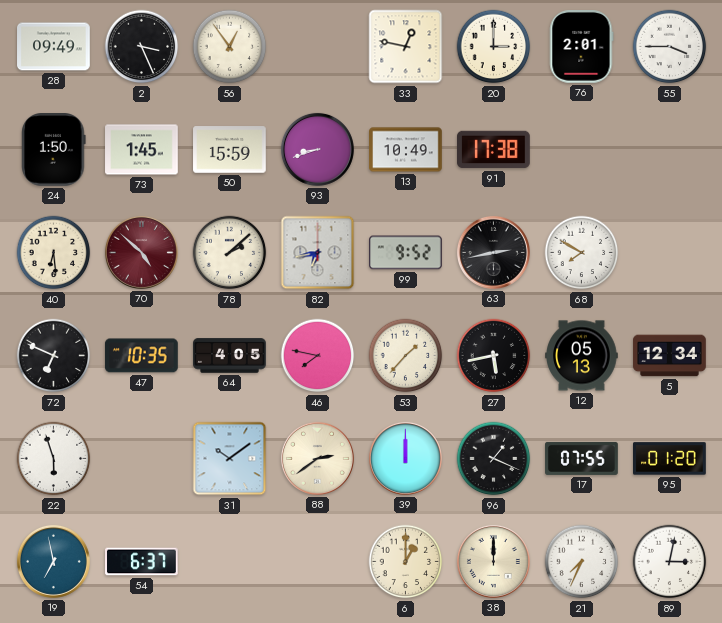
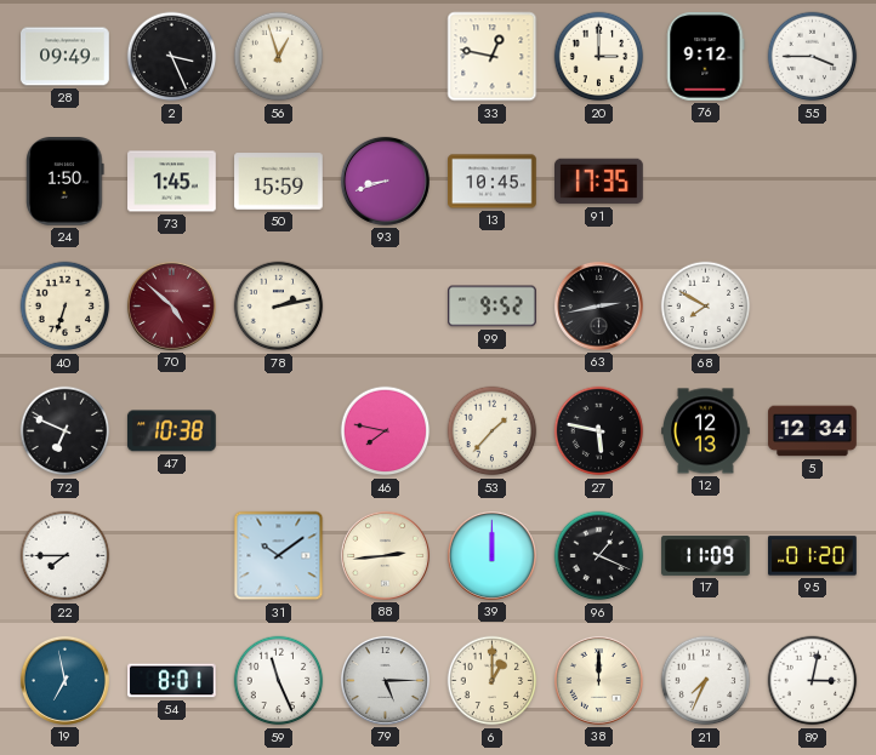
56: 12:54 -> 12:57 (279, 57)
76: 2:01 -> 9:12 (705, 57)
13: 10:49 -> 10:45 (493, 182)
91: 17:38 -> 17:35 (599, 182)
40: 6:29 -> 6:33 (66, 307)
78: 2:08 -> 2:13 (279, 307)
82: 6:43 -> none (318, 253)
47: 10:35 -> 10:38 (171, 431)
64: 4:05 -> none (230, 356)
27: 5:43 -> 5:47 (599, 431)
12: 05:13 -> 12:13 (706, 431)
22: 5:57 -> 7:45 (66, 556)
88: 2:39 -> 2:44 (385, 555)
17: 07:55 -> 11:09 (706, 555)
54: 6:37 -> 8:01 (172, 681)
59: none -> 11:26 (279, 681)
79: none -> 5:15 (385, 680)
